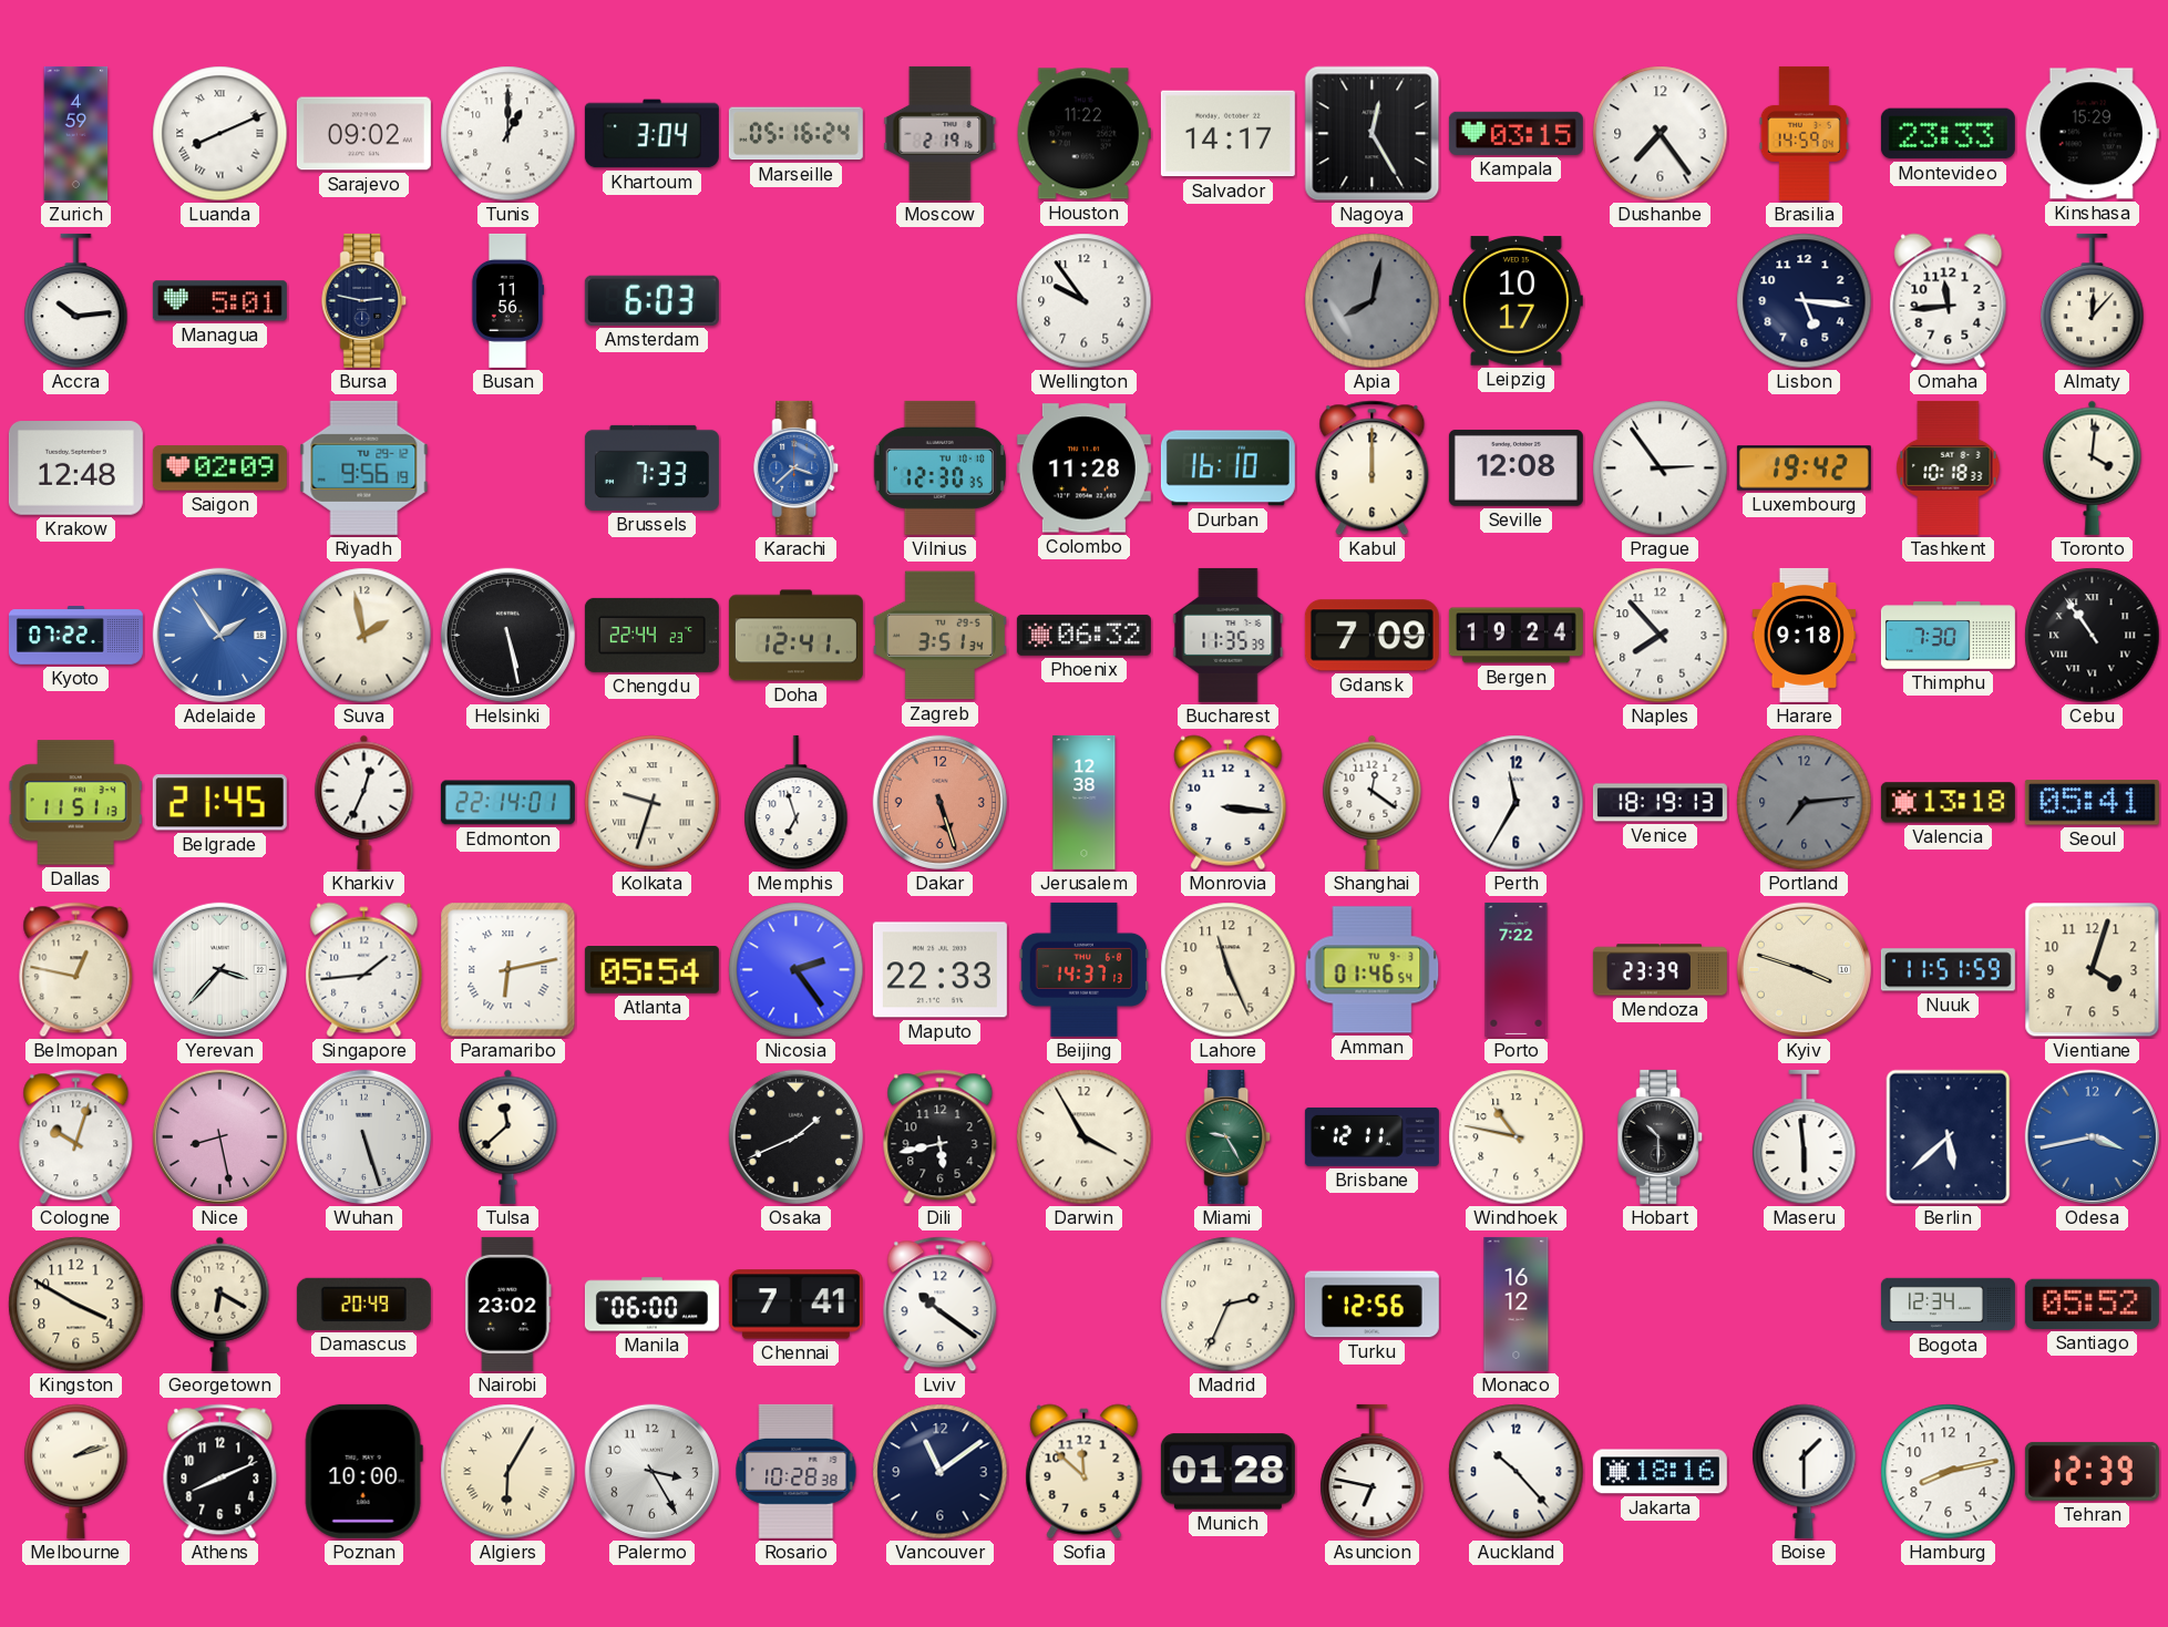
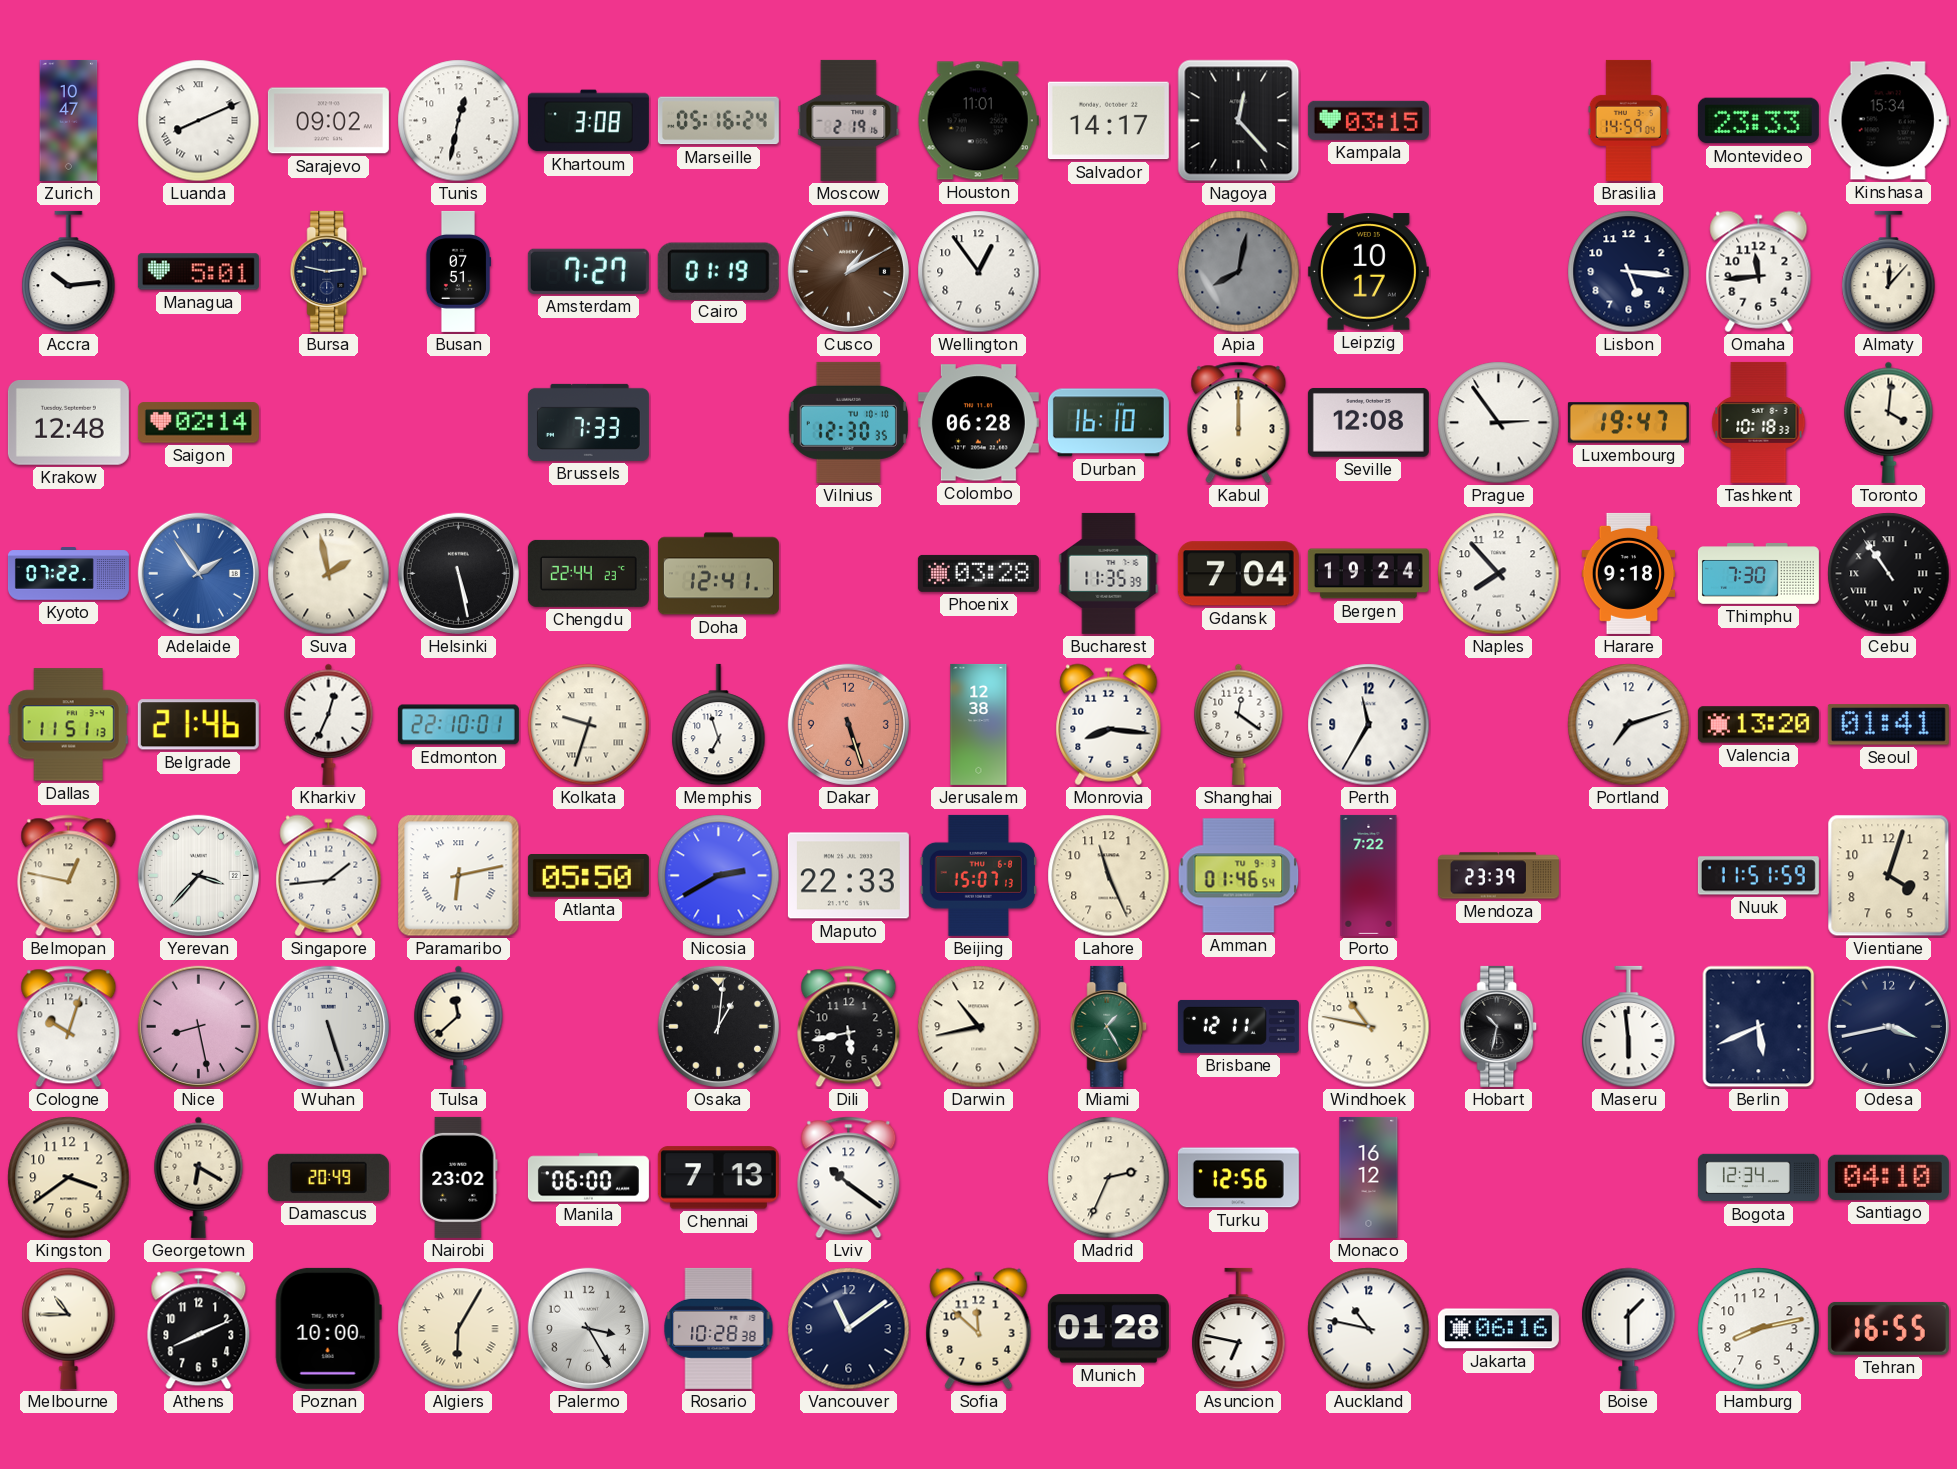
Zurich: 4:59 -> 10:47 (69, 120)
Tunis: 1:00 -> 12:32 (459, 121)
Khartoum: 3:04 -> 3:08 (588, 121)
Houston: 11:22 -> 11:01 (978, 121)
Nagoya: 12:25 -> 12:23 (1239, 121)
Dushanbe: 7:24 -> none (1661, 134)
Kinshasa: 15:29 -> 15:34 (1888, 121)
Busan: 11:56 -> 07:51 (458, 271)
Amsterdam: 6:03 -> 7:27 (588, 271)
Cairo: none -> 01:19 (718, 271)
Cusco: none -> 1:10 (848, 271)
Wellington: 9:54 -> 12:54 (979, 272)
Saigon: 02:09 -> 02:14 (198, 423)
Riyadh: 9:56 -> none (364, 467)
Karachi: 3:38 -> none (797, 467)
Colombo: 11:28 -> 06:28 (978, 423)
Luxembourg: 19:42 -> 19:47 (1628, 423)
Zagreb: 3:51 -> none (939, 636)
Phoenix: 06:32 -> 03:28 (978, 573)
Gdansk: 7:09 -> 7:04 (1238, 574)
Belgrade: 21:45 -> 21:46 (198, 725)
Edmonton: 22:14 -> 22:10 (458, 725)
Monrovia: 3:16 -> 8:16 (1109, 725)
Venice: 18:19 -> none (1660, 803)
Portland: 7:14 -> 7:12 (1629, 725)
Portland dial: grey -> white (1629, 725)
Valencia: 13:18 -> 13:20 (1758, 725)
Seoul: 05:41 -> 01:41 (1888, 725)
Atlanta: 05:54 -> 05:50 (588, 876)
Nicosia: 2:24 -> 2:40 (719, 876)
Beijing: 14:37 -> 15:07 (979, 875)
Kyiv: 3:48 -> none (1804, 969)
Osaka: 1:41 -> 1:01 (718, 1026)
Darwin: 3:55 -> 10:43 (979, 1027)
Miami: 9:25 -> 1:25 (1109, 1026)
Hobart: 10:30 -> 10:32 (1499, 1026)
Berlin: 5:38 -> 5:41 (1759, 1027)
Odesa dial: blue -> navy (1888, 1026)
Kingston: 3:50 -> 3:39 (69, 1178)
Chennai: 7:41 -> 7:13 (718, 1178)
Santiago: 05:52 -> 04:10 (1888, 1177)
Melbourne: 2:12 -> 10:45 (69, 1328)
Auckland: 10:23 -> 10:47 (1369, 1329)
Jakarta: 18:16 -> 06:16 (1498, 1329)
Tehran: 12:39 -> 16:55 (1888, 1328)
